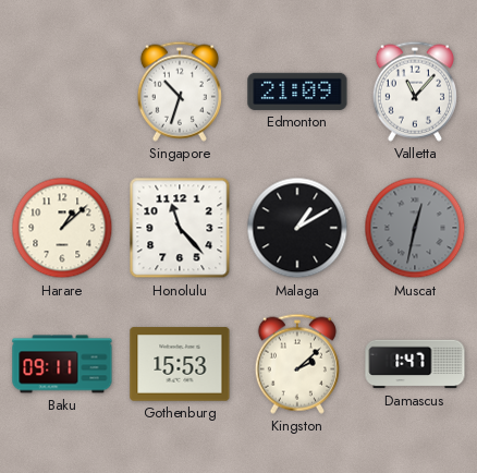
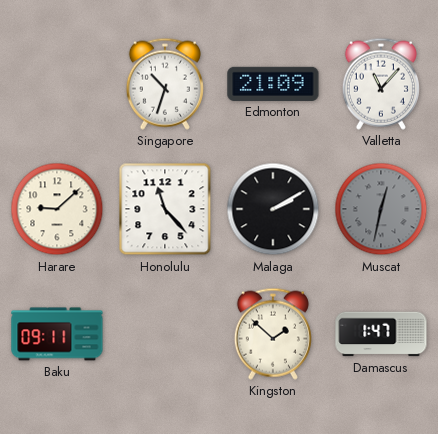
Harare: 1:08 -> 9:08 (57, 209)
Malaga: 1:10 -> 2:10 (273, 209)
Gothenburg: 15:53 -> none (180, 364)
Kingston: 2:08 -> 1:52 (273, 334)
